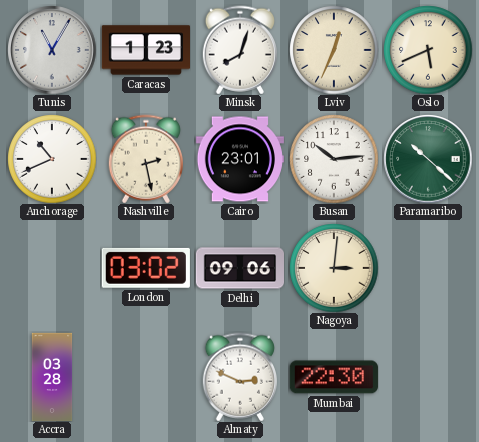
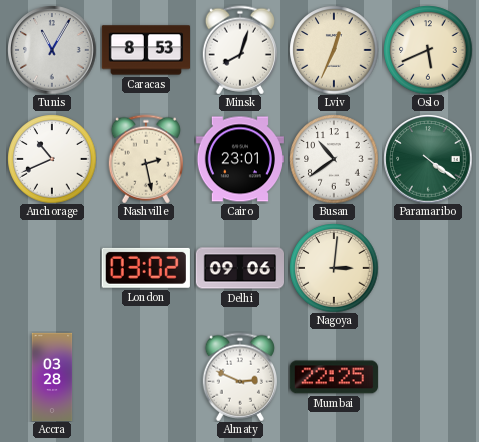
Caracas: 1:23 -> 8:53 (145, 50)
Busan: 10:14 -> 10:39 (334, 159)
Paramaribo: 10:22 -> 4:21 (428, 159)
Mumbai: 22:30 -> 22:25 (334, 377)
